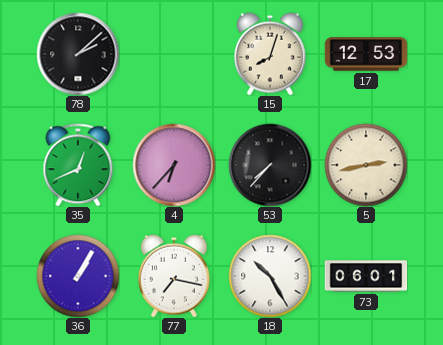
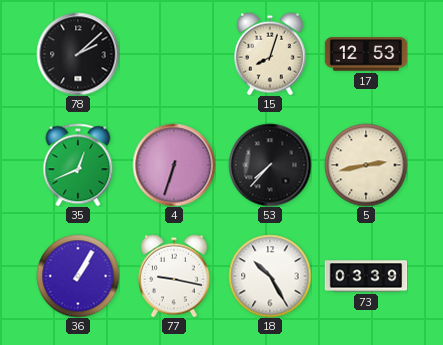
4: 6:37 -> 6:33 (174, 165)
77: 7:17 -> 9:17 (175, 276)
73: 06:01 -> 03:39 (366, 276)
